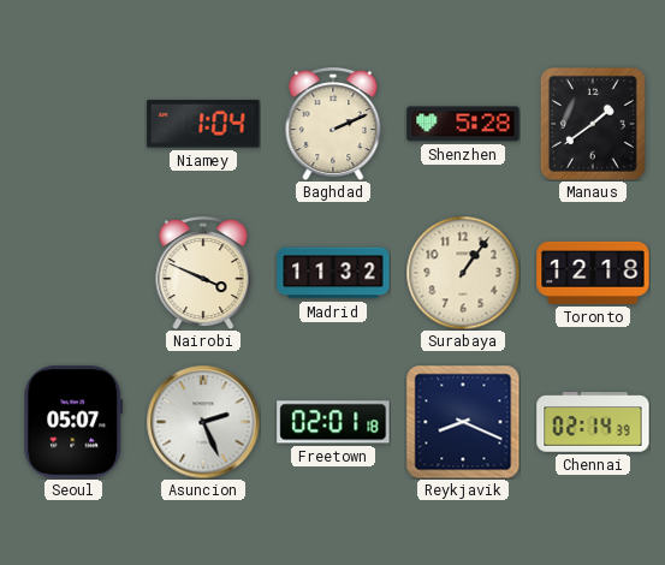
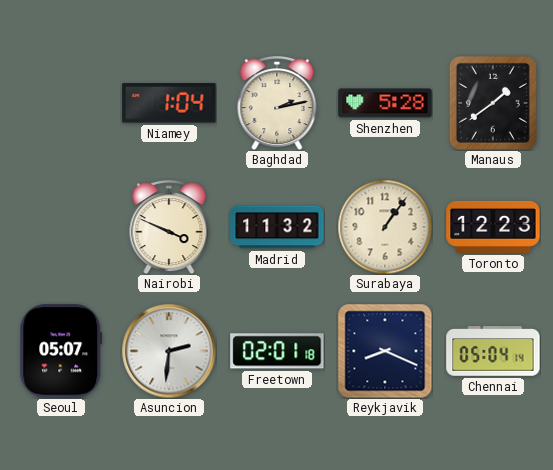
Baghdad: 2:11 -> 2:13 (277, 103)
Toronto: 12:18 -> 12:23 (493, 227)
Asuncion: 2:26 -> 2:31 (169, 351)
Chennai: 02:14 -> 05:04 (493, 351)
